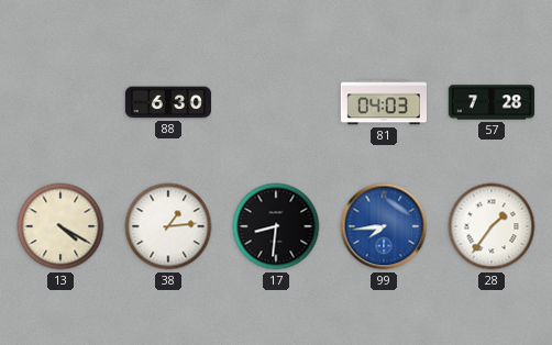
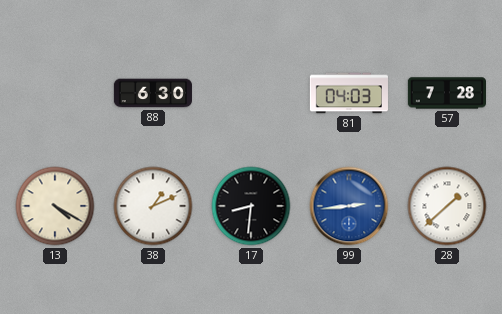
38: 1:14 -> 1:11 (153, 206)
99: 7:44 -> 2:44 (349, 206)
28: 1:36 -> 1:38 (447, 206)
